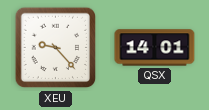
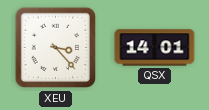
XEU: 9:23 -> 3:23 (56, 48)
